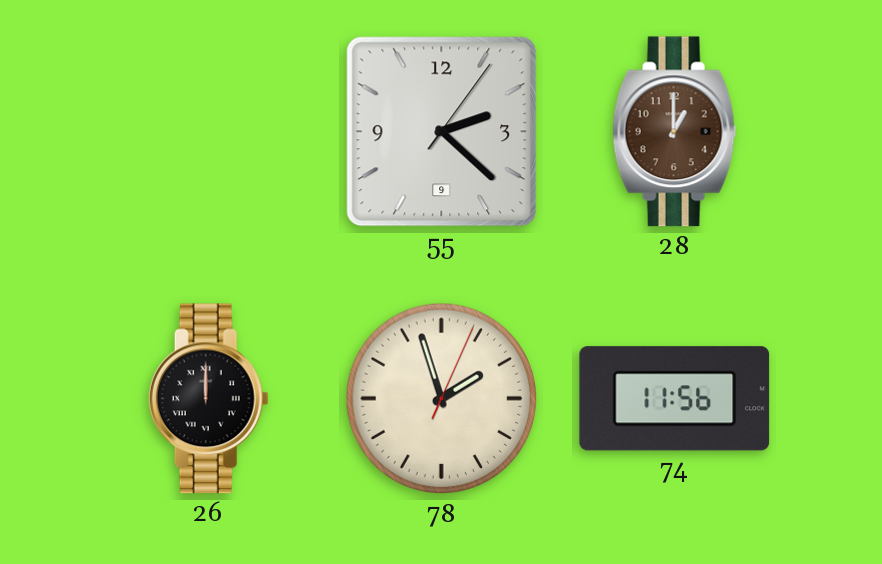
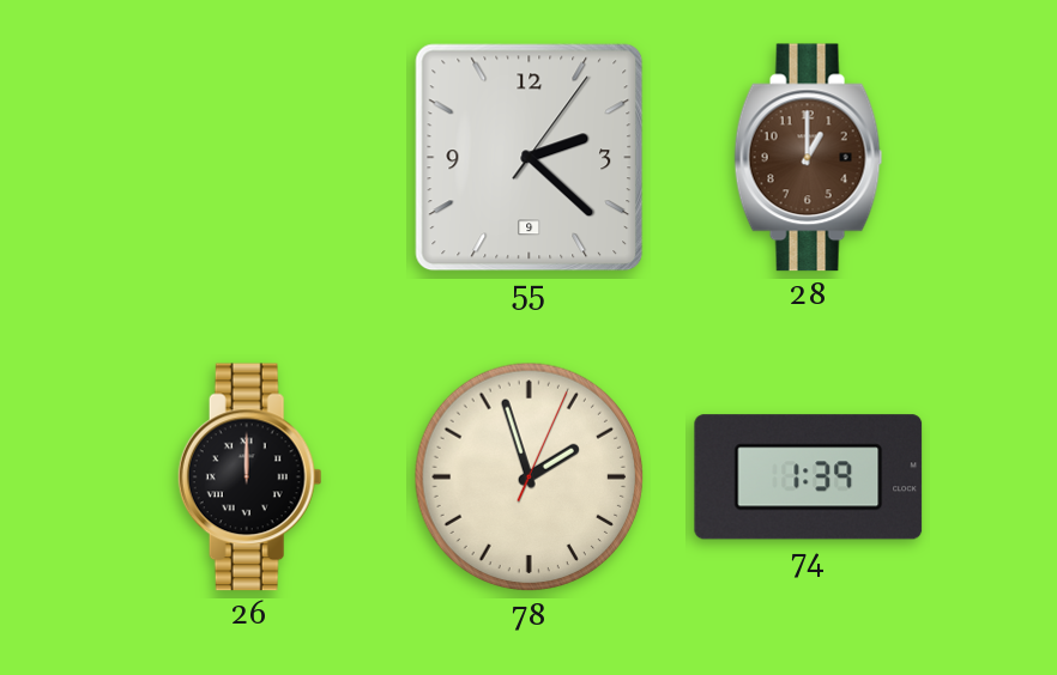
74: 11:56 -> 1:39 (809, 478)
